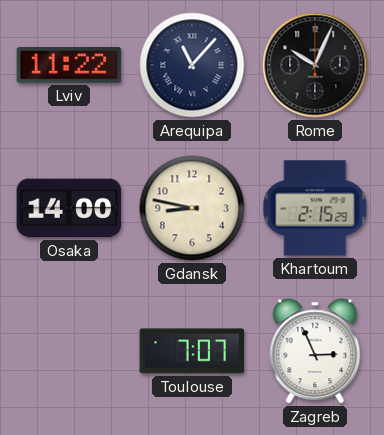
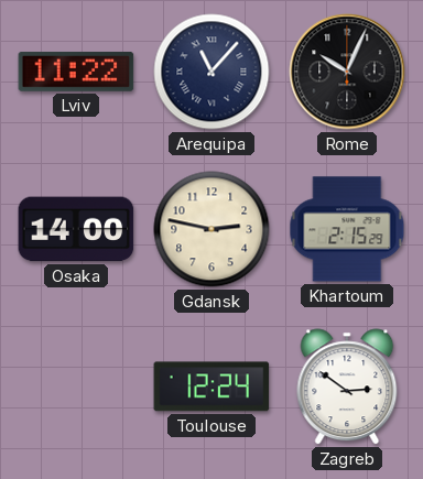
Gdansk: 8:47 -> 2:47 (211, 229)
Toulouse: 7:07 -> 12:24 (211, 387)
Zagreb: 2:56 -> 2:51 (347, 387)
